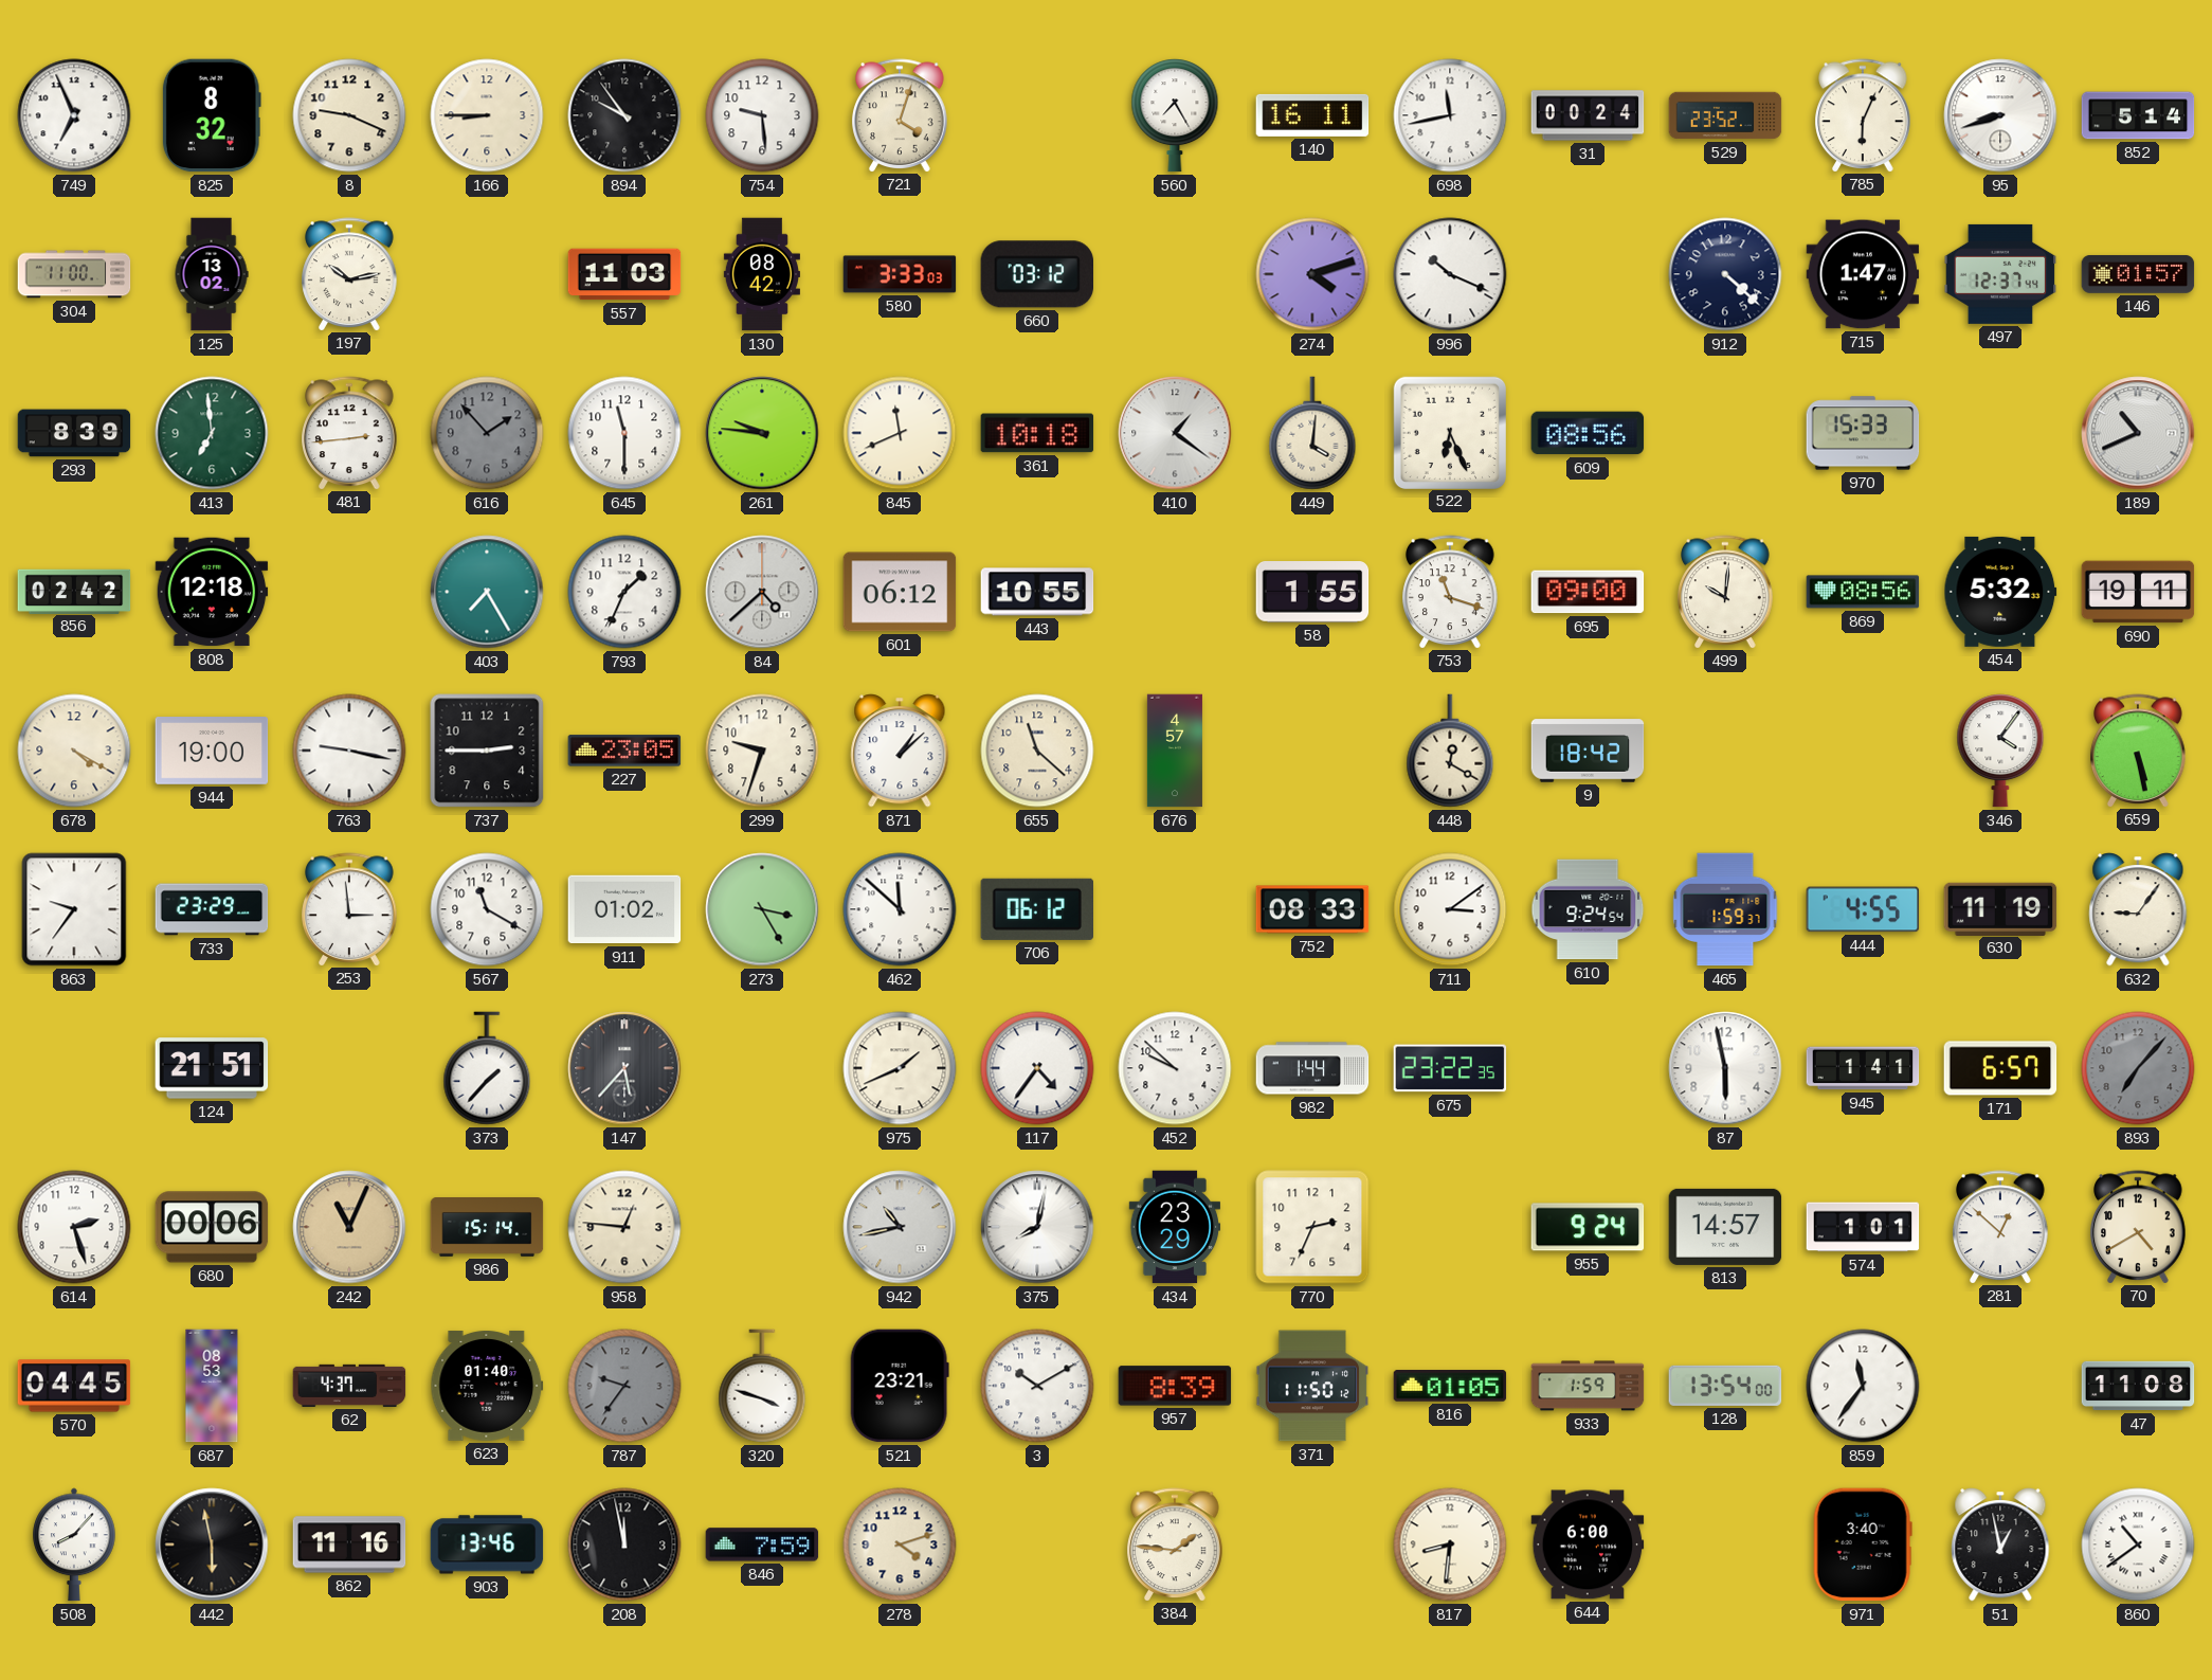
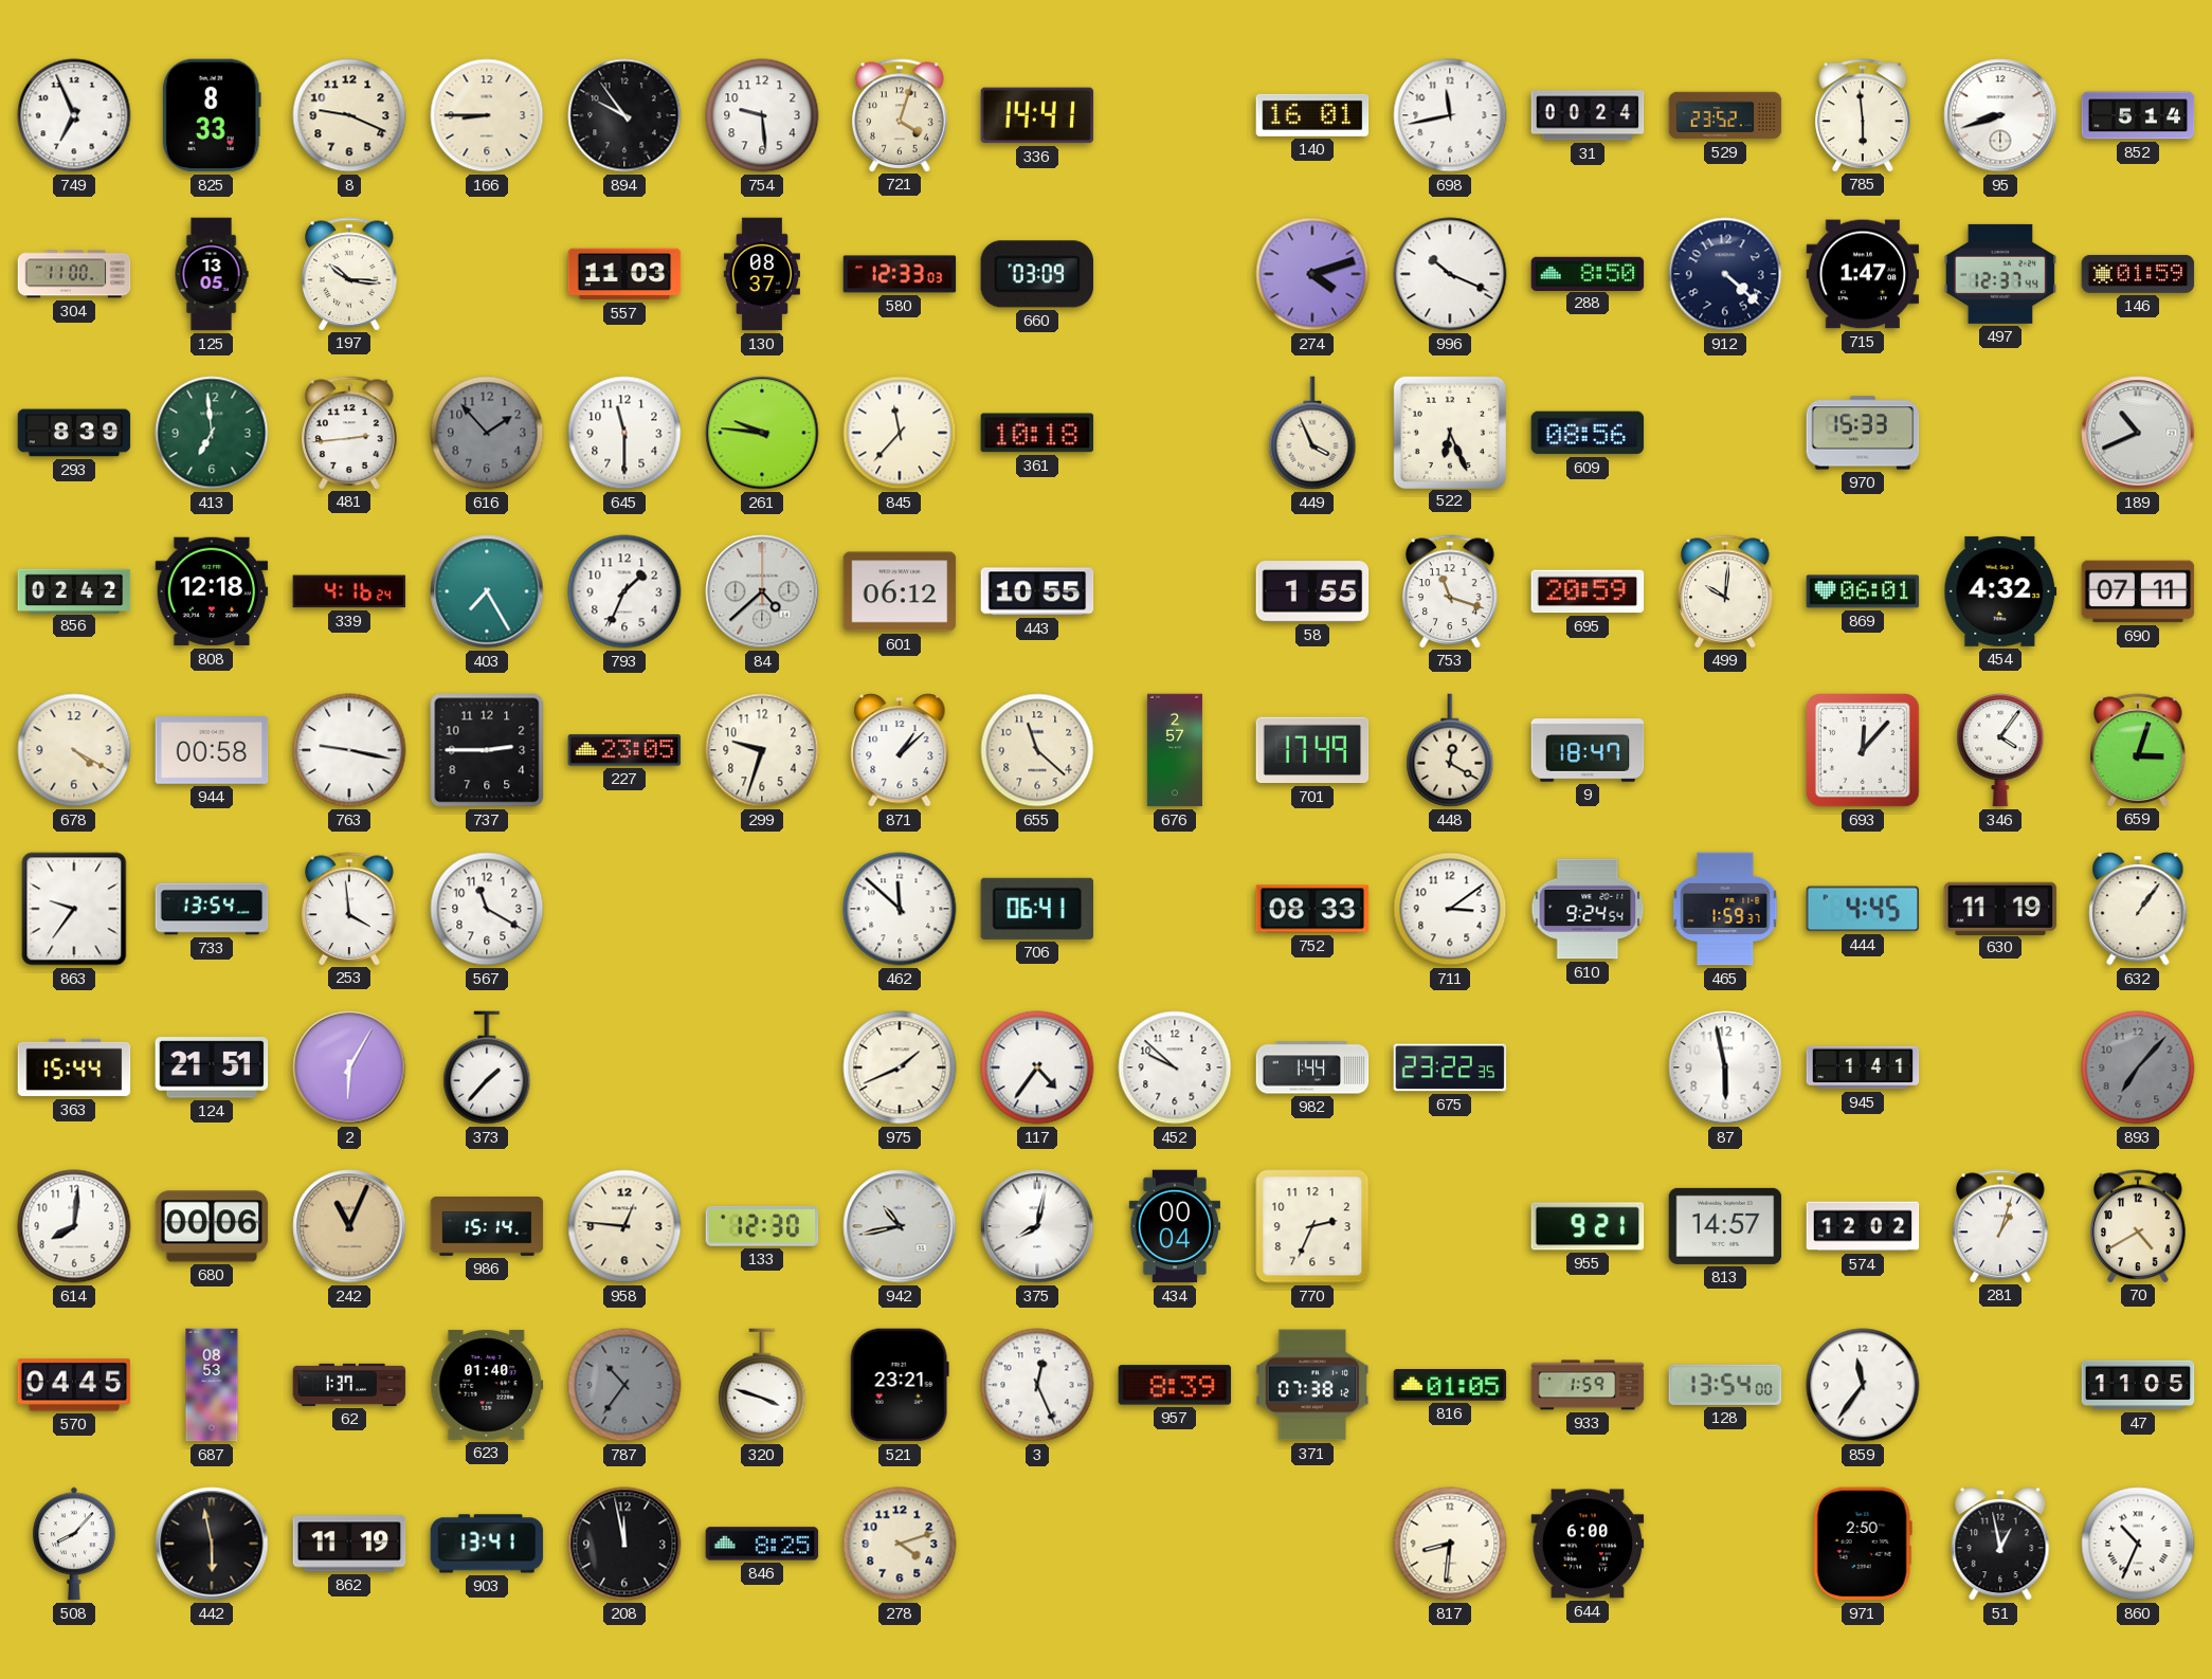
825: 8:32 -> 8:33 (212, 115)
336: none -> 14:41 (1037, 115)
560: 7:25 -> none (1175, 115)
140: 16:11 -> 16:01 (1312, 115)
785: 6:04 -> 5:59 (1863, 115)
125: 13:02 -> 13:05 (212, 274)
197: 10:13 -> 10:16 (349, 274)
130: 08:42 -> 08:37 (762, 274)
580: 3:33 -> 12:33 (900, 274)
660: 03:12 -> 03:09 (1036, 274)
288: none -> 8:50 (1588, 273)
146: 01:57 -> 01:59 (2138, 274)
845: 11:41 -> 11:37 (900, 433)
410: 1:21 -> none (1175, 433)
449: 4:01 -> 3:56 (1312, 433)
339: none -> 4:16 (349, 591)
695: 09:00 -> 20:59 (1588, 591)
869: 08:56 -> 06:01 (1863, 591)
454: 5:32 -> 4:32 (2000, 591)
690: 19:11 -> 07:11 (2138, 591)
944: 19:00 -> 00:58 (212, 751)
676: 4:57 -> 2:57 (1175, 750)
701: none -> 17:49 (1312, 750)
9: 18:42 -> 18:47 (1588, 750)
693: none -> 12:07 (1864, 751)
659: 5:28 -> 3:03 (2138, 750)
733: 23:29 -> 13:54 (212, 909)
253: 2:59 -> 3:59 (349, 909)
911: 01:02 -> none (624, 909)
273: 3:25 -> none (762, 909)
706: 06:12 -> 06:41 (1037, 909)
444: 4:55 -> 4:45 (1863, 909)
632: 9:06 -> 1:06 (2138, 909)
363: none -> 15:44 (74, 1067)
2: none -> 6:05 (349, 1067)
147: 5:37 -> none (624, 1068)
171: 6:57 -> none (2000, 1068)
614: 2:27 -> 8:01 (74, 1226)
133: none -> 12:30 (762, 1227)
434: 23:29 -> 00:04 (1175, 1226)
955: 9:24 -> 9:21 (1588, 1226)
574: 1:01 -> 12:02 (1863, 1226)
281: 12:52 -> 1:03 (2000, 1226)
62: 4:37 -> 1:37 (349, 1385)
787: 9:36 -> 10:36 (624, 1385)
3: 10:10 -> 12:26 (1037, 1385)
371: 11:50 -> 07:38 (1312, 1385)
47: 11:08 -> 11:05 (2138, 1385)
862: 11:16 -> 11:19 (349, 1544)
903: 13:46 -> 13:41 (487, 1544)
846: 7:59 -> 8:25 (762, 1544)
384: 1:46 -> none (1175, 1544)
971: 3:40 -> 2:50 (1863, 1544)
860: 10:39 -> 10:34 (2138, 1544)
